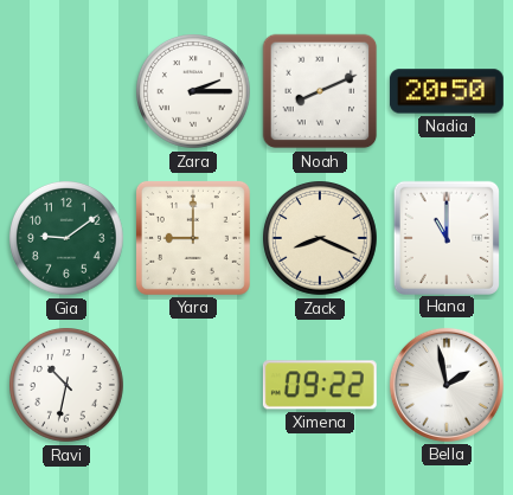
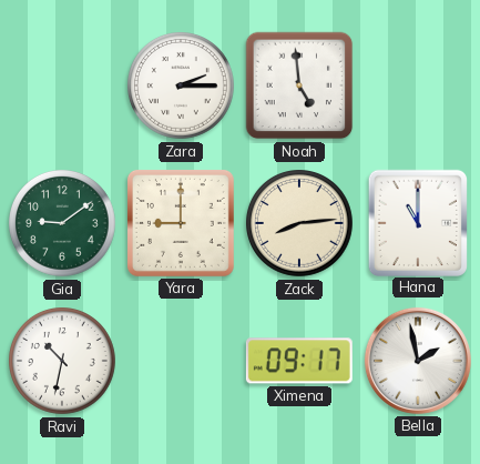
Noah: 8:11 -> 4:59 (299, 85)
Nadia: 20:50 -> none (447, 91)
Zack: 8:19 -> 8:14 (300, 224)
Ximena: 09:22 -> 09:17 (299, 361)
